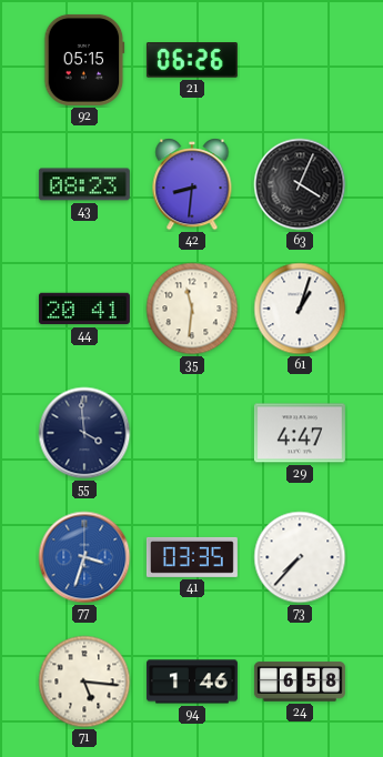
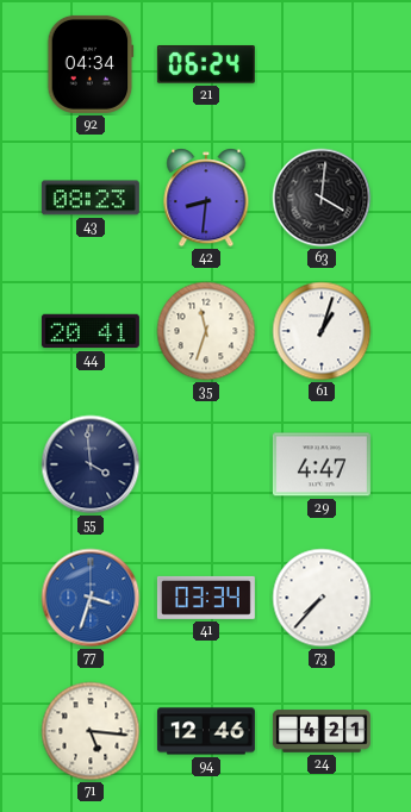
92: 05:15 -> 04:34 (91, 64)
21: 06:26 -> 06:24 (206, 64)
63: 4:04 -> 4:01 (322, 198)
35: 11:31 -> 11:33 (206, 331)
41: 03:35 -> 03:34 (206, 598)
94: 1:46 -> 12:46 (206, 731)
24: 6:58 -> 4:21 (322, 731)
